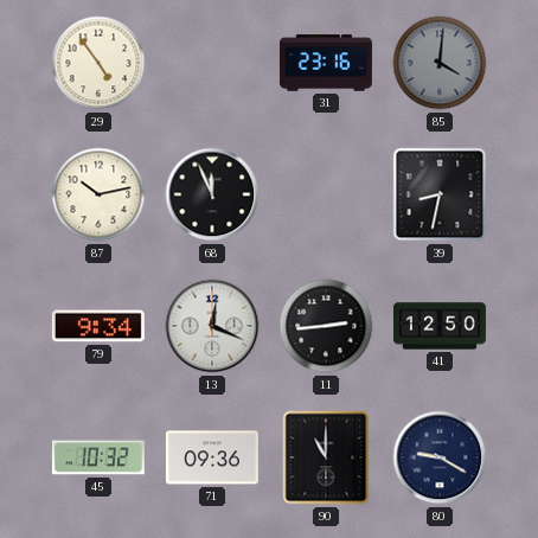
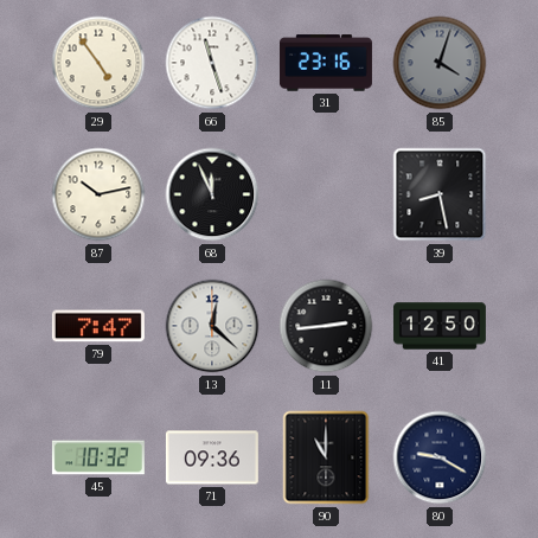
66: none -> 11:27 (212, 63)
85: 4:01 -> 4:03 (440, 63)
39: 8:32 -> 8:28 (440, 194)
79: 9:34 -> 7:47 (98, 326)
13: 12:19 -> 12:22 (212, 326)
